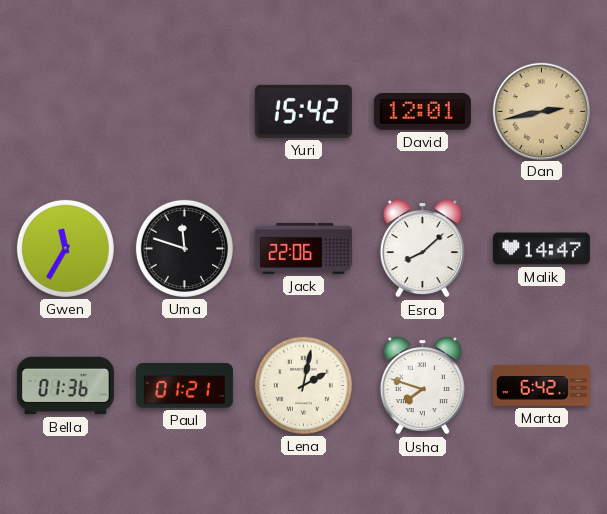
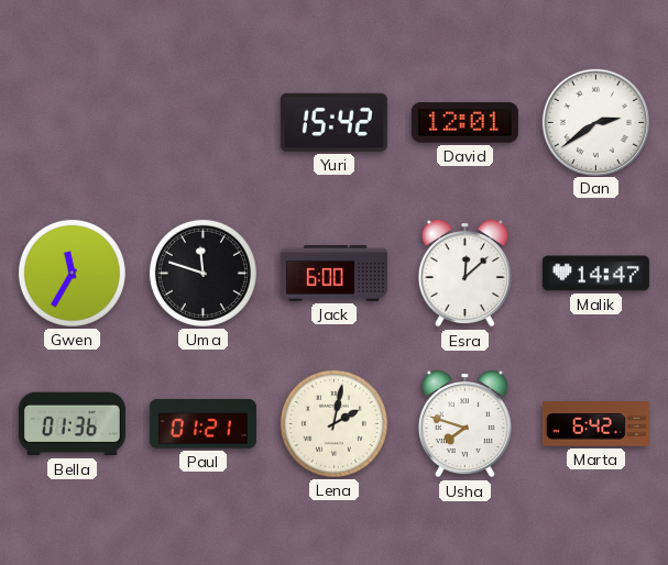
Dan: 2:43 -> 2:39 (595, 122)
Dan dial: champagne -> white (595, 122)
Jack: 22:06 -> 6:00 (333, 273)
Esra: 8:08 -> 12:08 (464, 274)
